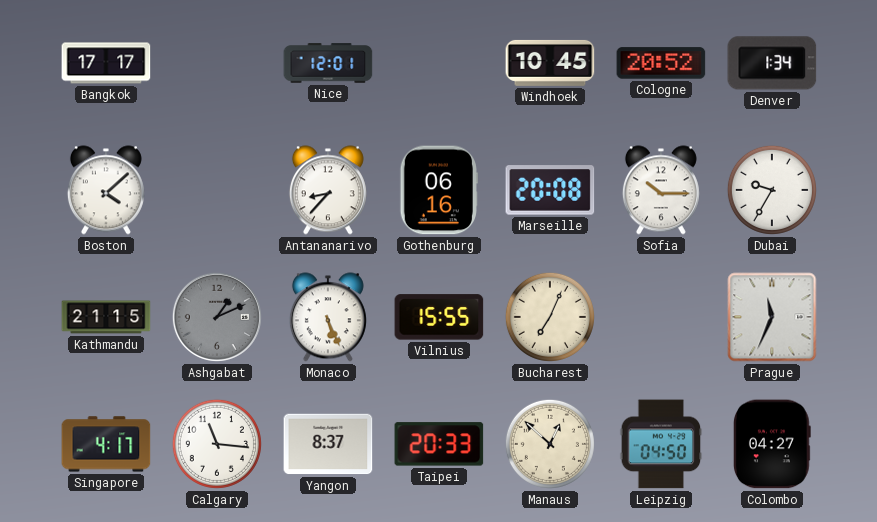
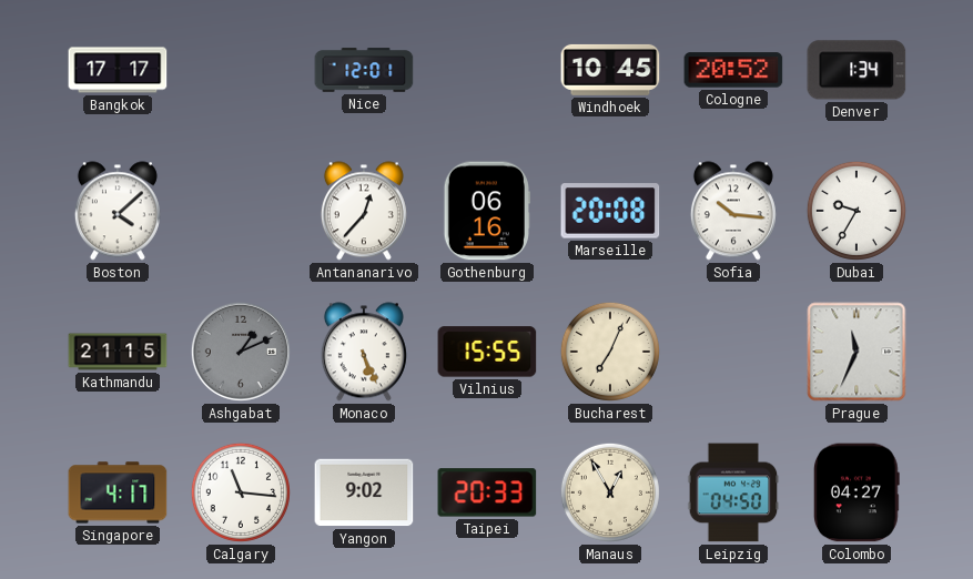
Antananarivo: 8:37 -> 12:37 (364, 211)
Sofia: 10:15 -> 10:16 (733, 211)
Yangon: 8:37 -> 9:02 (364, 492)
Manaus: 12:52 -> 12:55 (610, 492)
